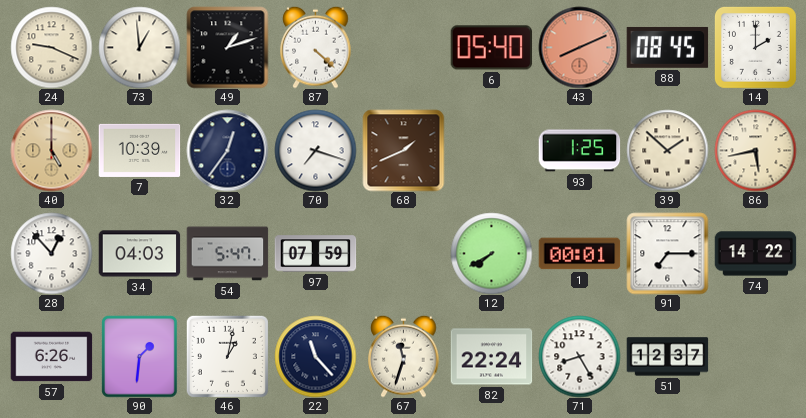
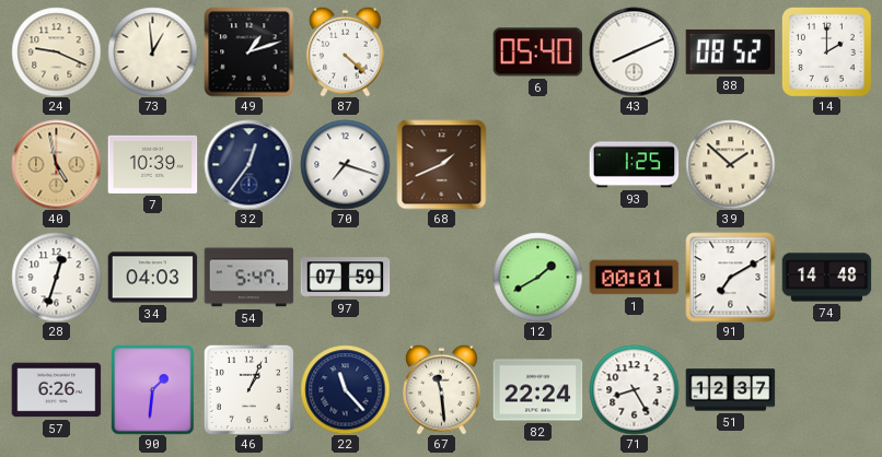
43 dial: salmon -> white (634, 51)
88: 08:45 -> 08:52 (730, 51)
40: 5:00 -> 4:58 (56, 164)
86: 5:43 -> none (755, 150)
28: 12:53 -> 12:33 (56, 277)
12: 7:40 -> 1:40 (537, 277)
91: 7:15 -> 7:10 (730, 277)
74: 14:22 -> 14:48 (826, 278)
46: 1:02 -> 1:04 (248, 389)
67: 11:33 -> 11:29 (442, 389)
